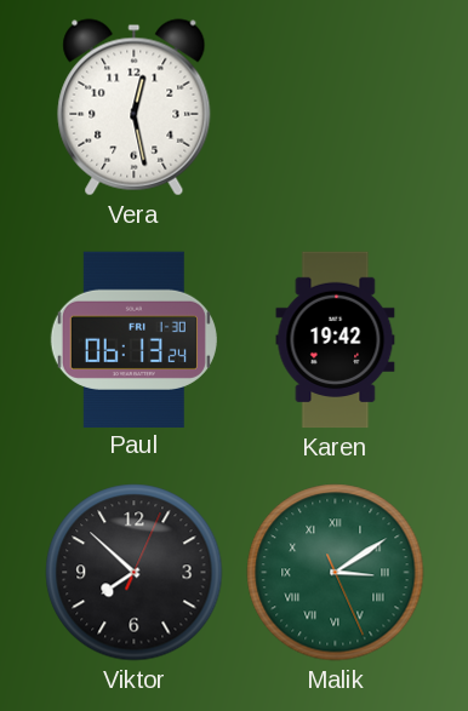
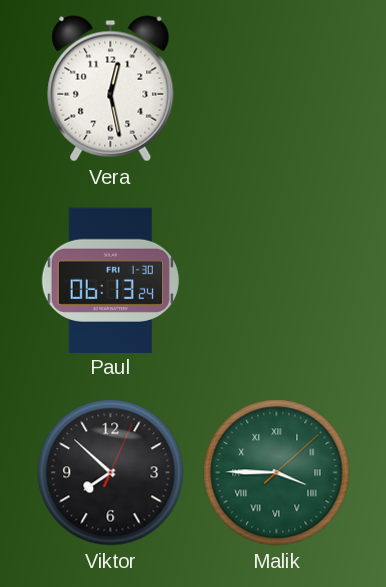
Karen: 19:42 -> none (336, 340)
Malik: 3:09 -> 3:45 (277, 473)
